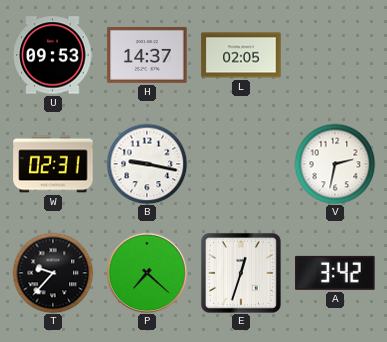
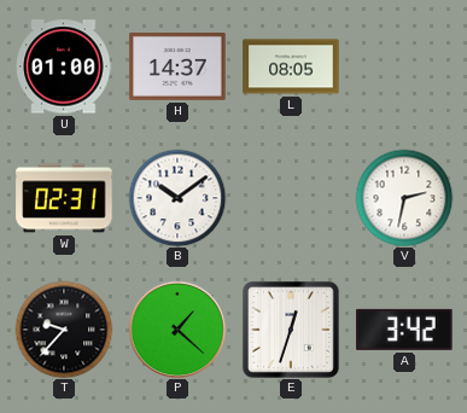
U: 09:53 -> 01:00 (64, 66)
L: 02:05 -> 08:05 (291, 66)
B: 9:17 -> 10:09 (177, 198)
P: 7:22 -> 1:22 (177, 330)
